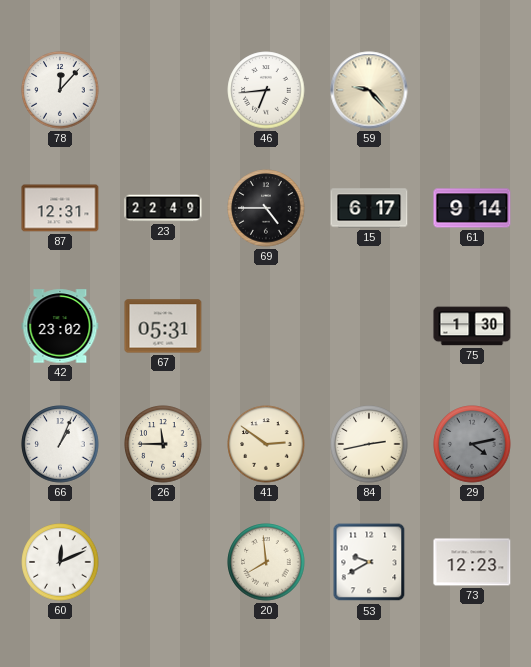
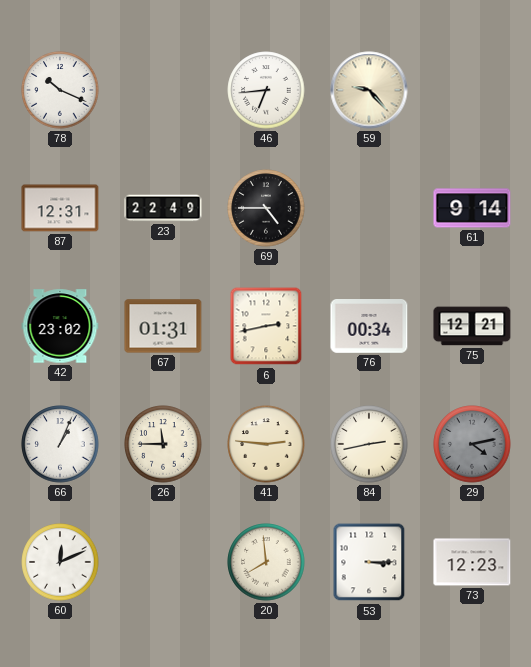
78: 12:07 -> 10:19 (60, 90)
15: 6:17 -> none (369, 208)
67: 05:31 -> 01:31 (163, 326)
6: none -> 2:43 (266, 326)
76: none -> 00:34 (369, 327)
75: 1:30 -> 12:21 (472, 326)
41: 2:51 -> 2:46 (266, 444)
53: 9:40 -> 3:15 (369, 562)
